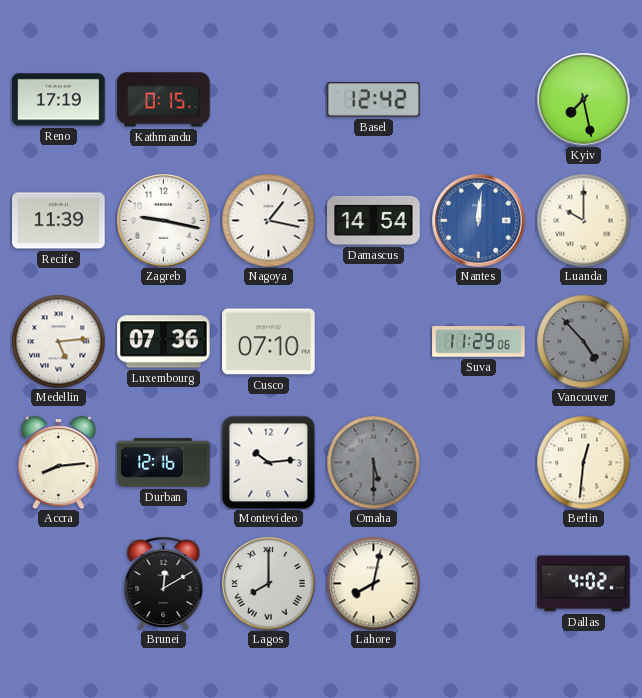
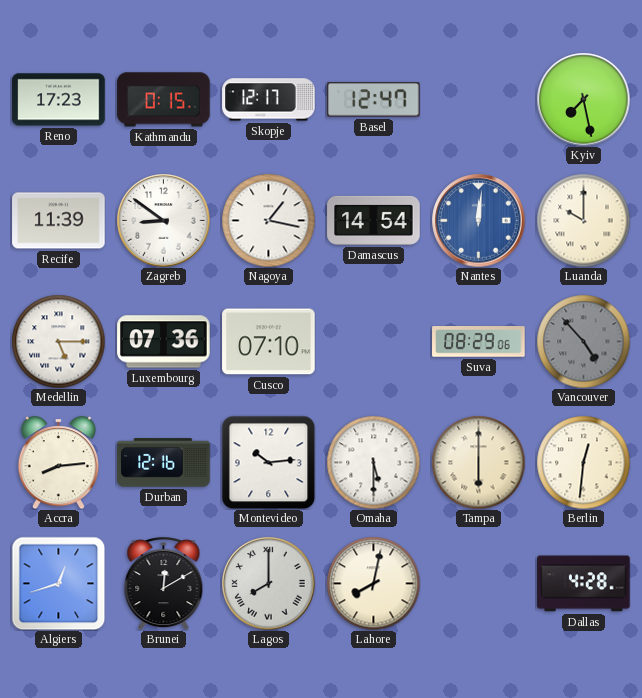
Reno: 17:19 -> 17:23 (59, 100)
Skopje: none -> 12:17 (269, 100)
Basel: 12:42 -> 12:47 (374, 100)
Zagreb: 9:17 -> 8:51 (163, 220)
Medellin: 5:14 -> 5:15 (58, 341)
Suva: 11:29 -> 08:29 (479, 342)
Omaha dial: grey -> white (373, 462)
Tampa: none -> 6:00 (478, 462)
Algiers: none -> 12:42 (58, 583)
Dallas: 4:02 -> 4:28 (584, 584)
